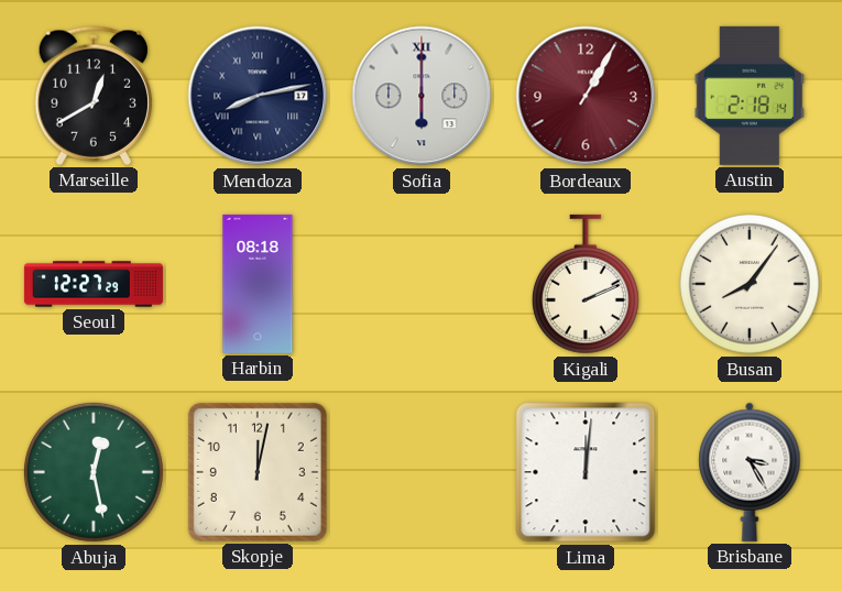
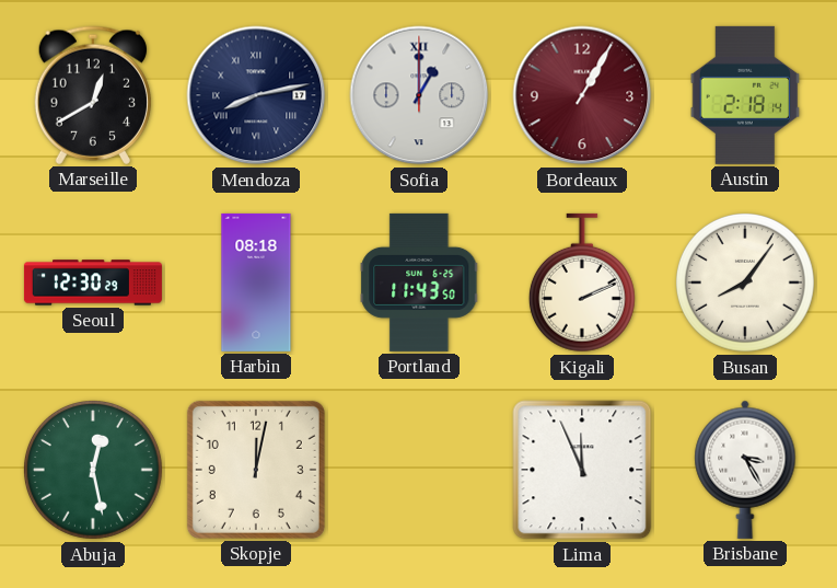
Sofia: 6:00 -> 1:00 (419, 95)
Seoul: 12:27 -> 12:30 (93, 283)
Portland: none -> 11:43 (419, 283)
Lima: 12:01 -> 11:56 (582, 470)
